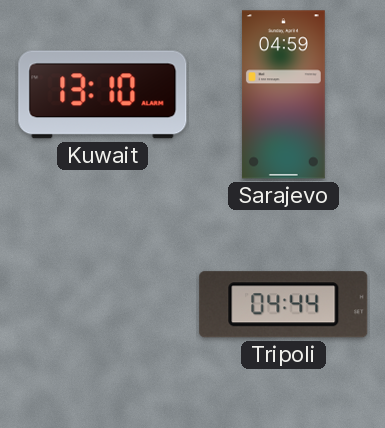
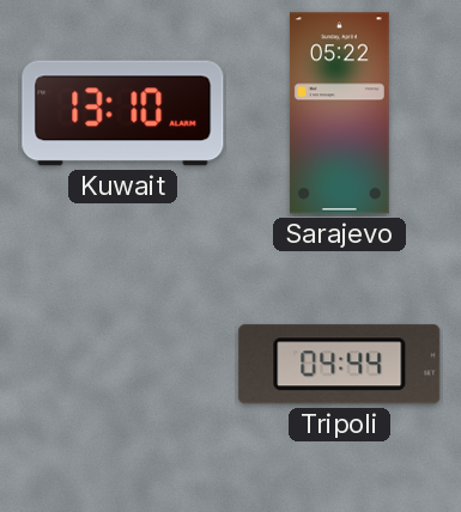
Sarajevo: 04:59 -> 05:22 (339, 114)
